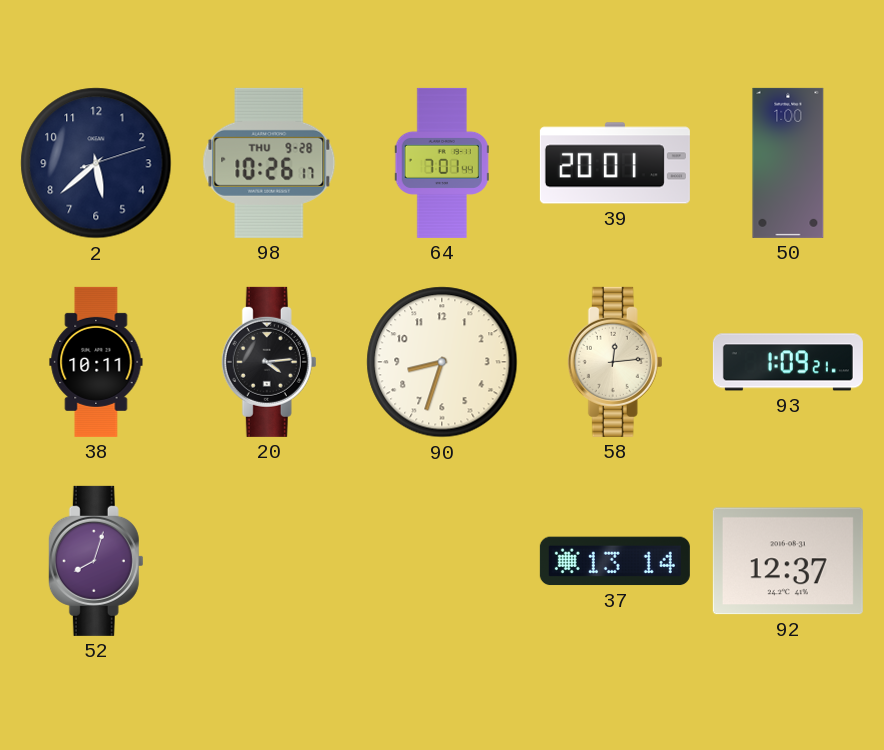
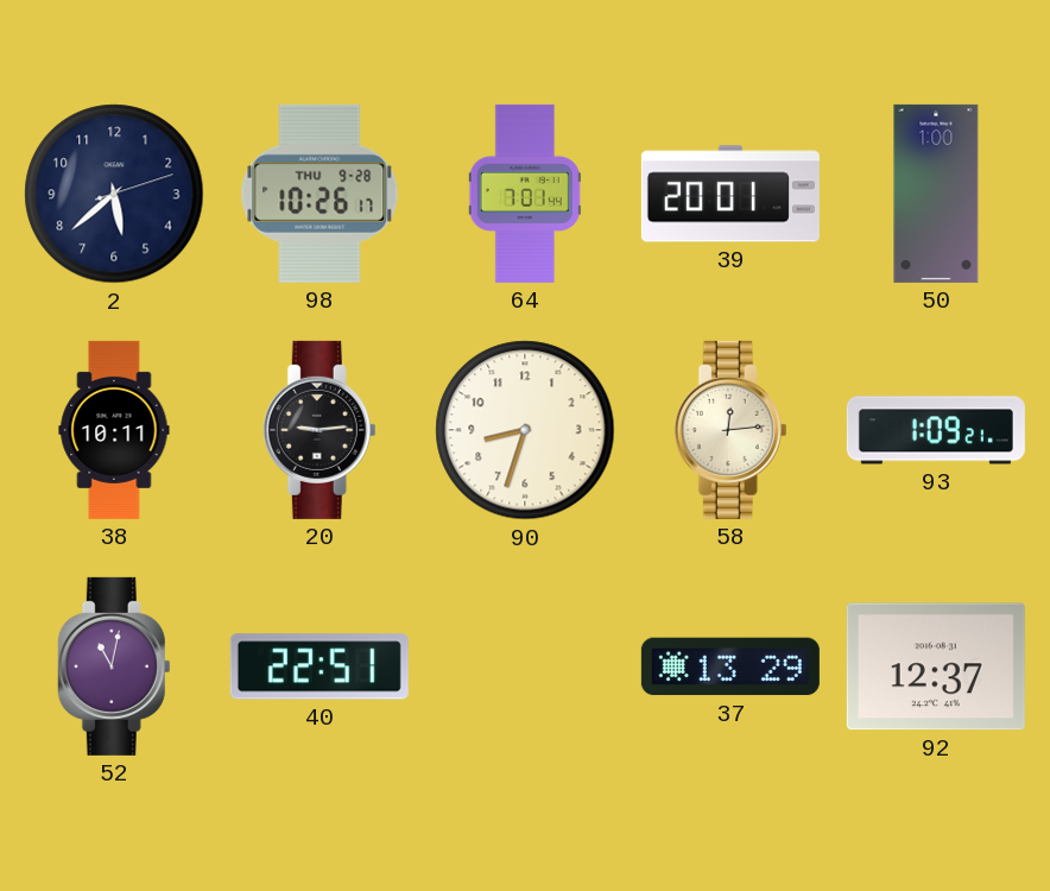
20: 4:14 -> 9:14 (320, 430)
52: 8:03 -> 11:02 (114, 666)
40: none -> 22:51 (320, 666)
37: 13:14 -> 13:29 (730, 666)
